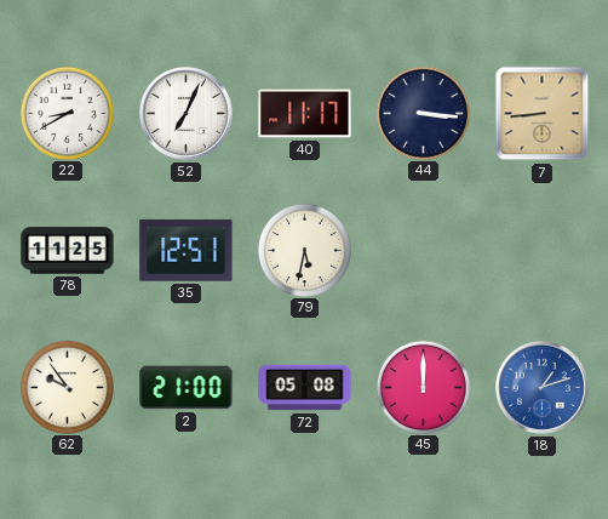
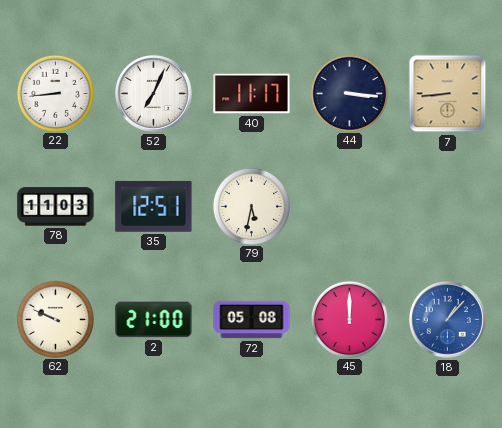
22: 8:40 -> 8:44 (55, 93)
78: 11:25 -> 11:03 (56, 207)
62: 9:54 -> 9:49 (55, 319)
18: 1:12 -> 1:07 (447, 319)
